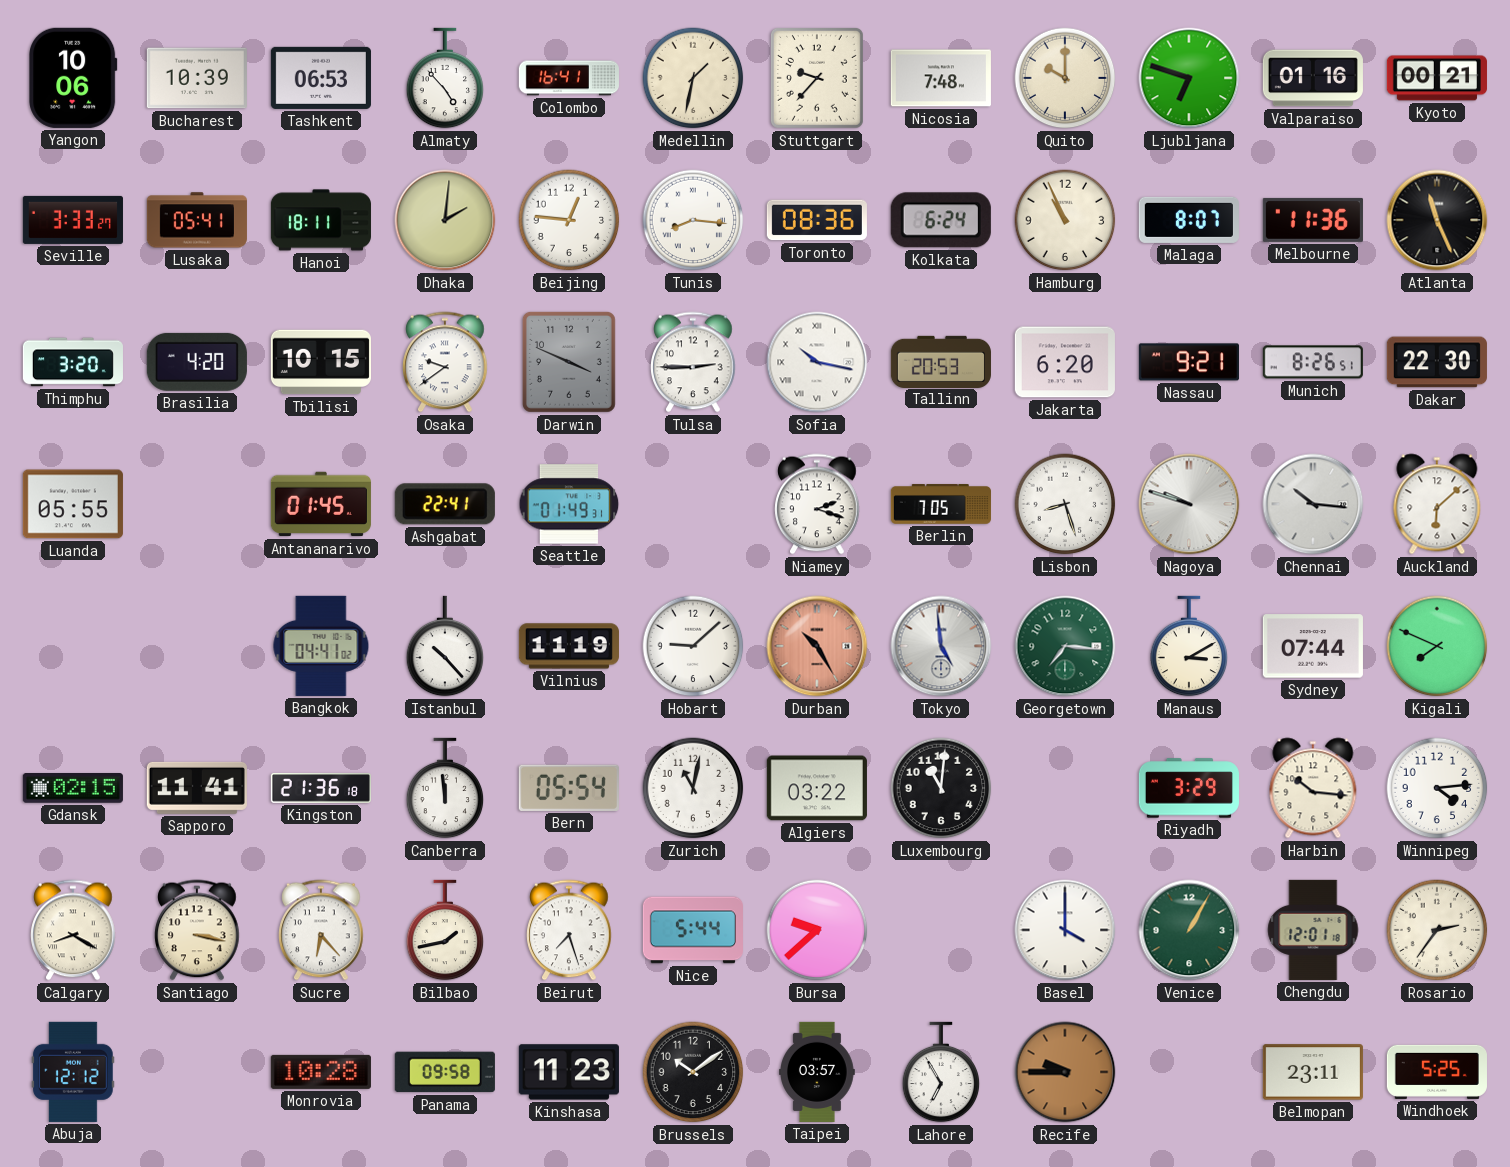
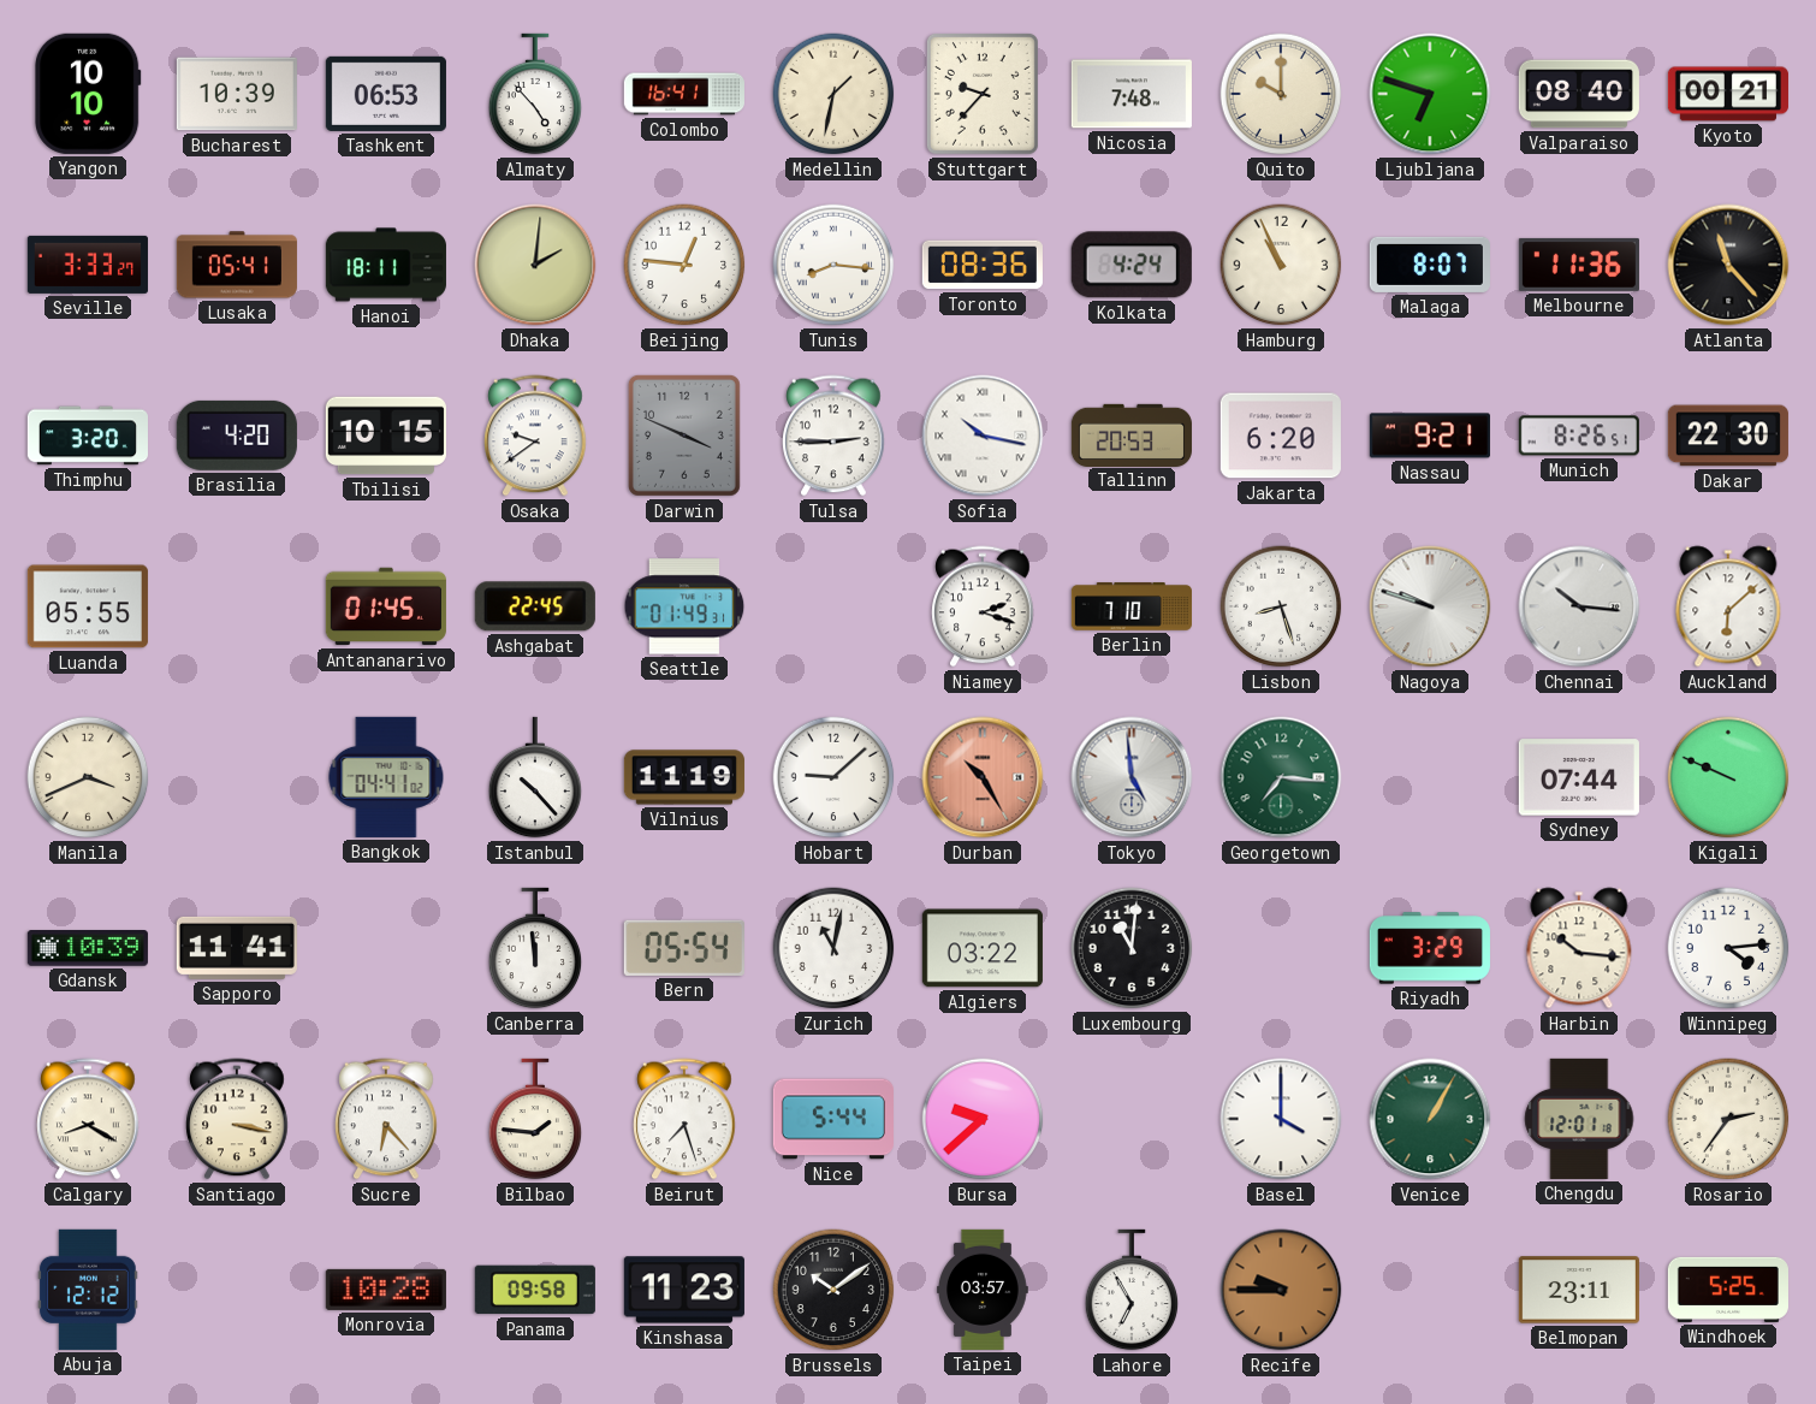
Yangon: 10:06 -> 10:10 (89, 94)
Valparaiso: 01:16 -> 08:40 (1579, 94)
Kolkata: 6:24 -> 4:24 (1132, 265)
Atlanta: 11:26 -> 11:23 (1728, 265)
Ashgabat: 22:41 -> 22:45 (535, 606)
Berlin: 7:05 -> 7:10 (1132, 606)
Manila: none -> 3:41 (88, 777)
Manaus: 3:10 -> none (1189, 646)
Kigali: 7:49 -> 9:49 (1728, 777)
Gdansk: 02:15 -> 10:39 (88, 949)
Kingston: 21:36 -> none (321, 788)
Bilbao: 1:43 -> 1:46 (535, 1119)
